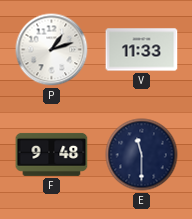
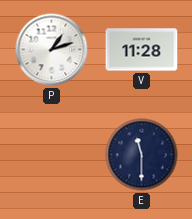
V: 11:33 -> 11:28 (142, 50)
F: 9:48 -> none (52, 154)
